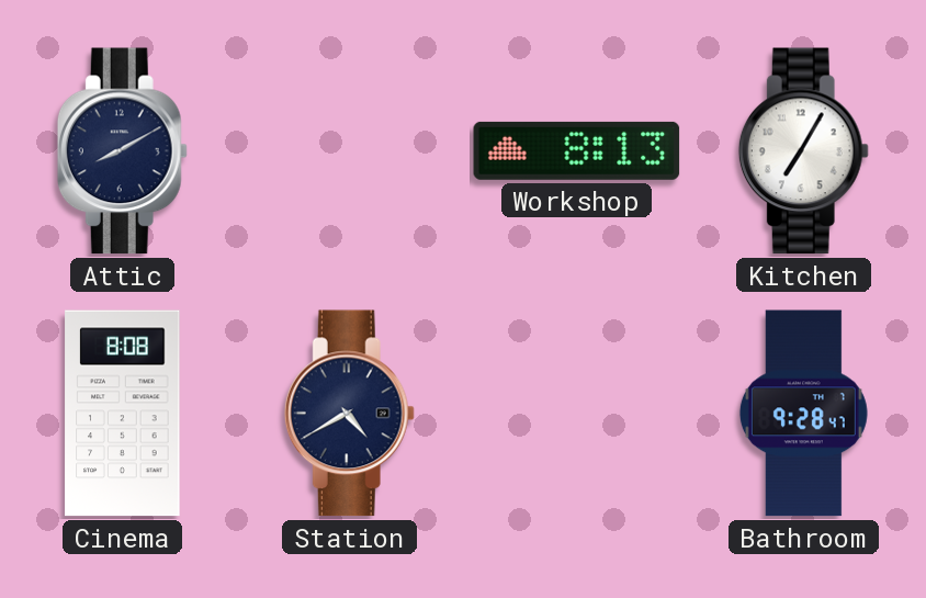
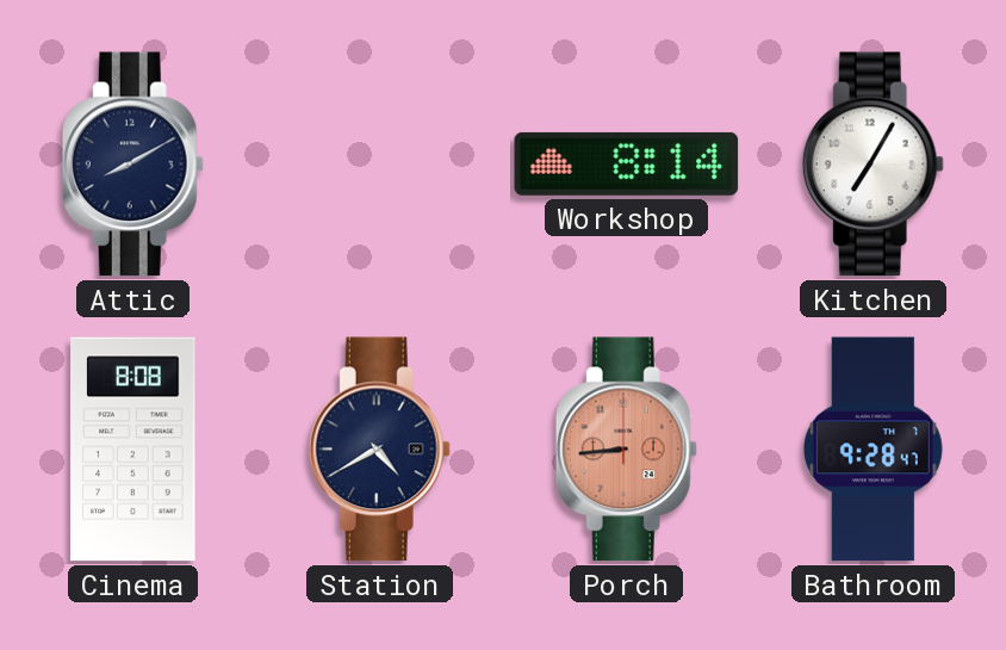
Workshop: 8:13 -> 8:14 (627, 163)
Porch: none -> 8:44 (626, 450)
